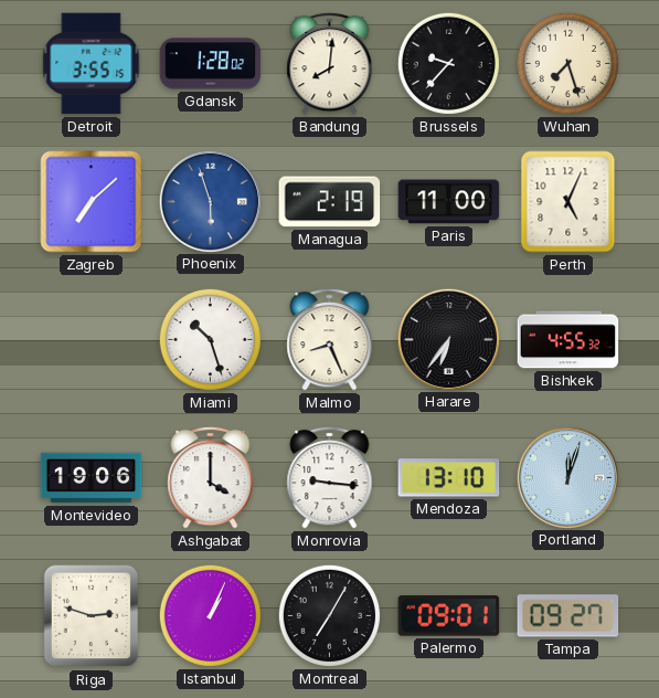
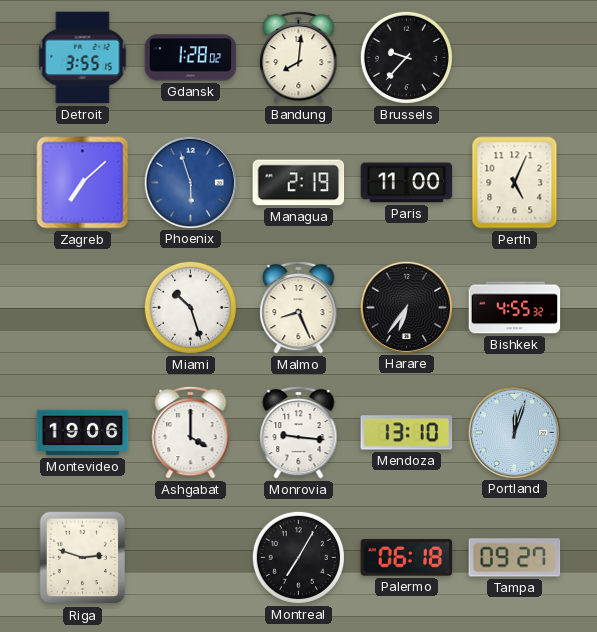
Wuhan: 7:27 -> none (567, 63)
Istanbul: 1:04 -> none (210, 615)
Palermo: 09:01 -> 06:18 (407, 558)
